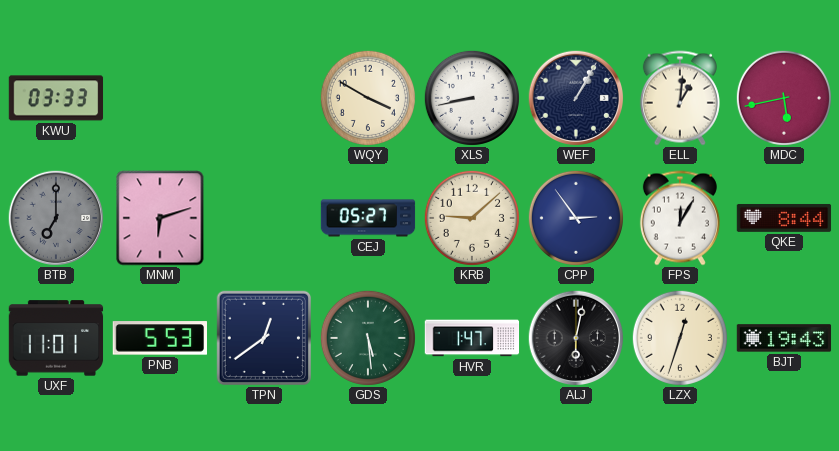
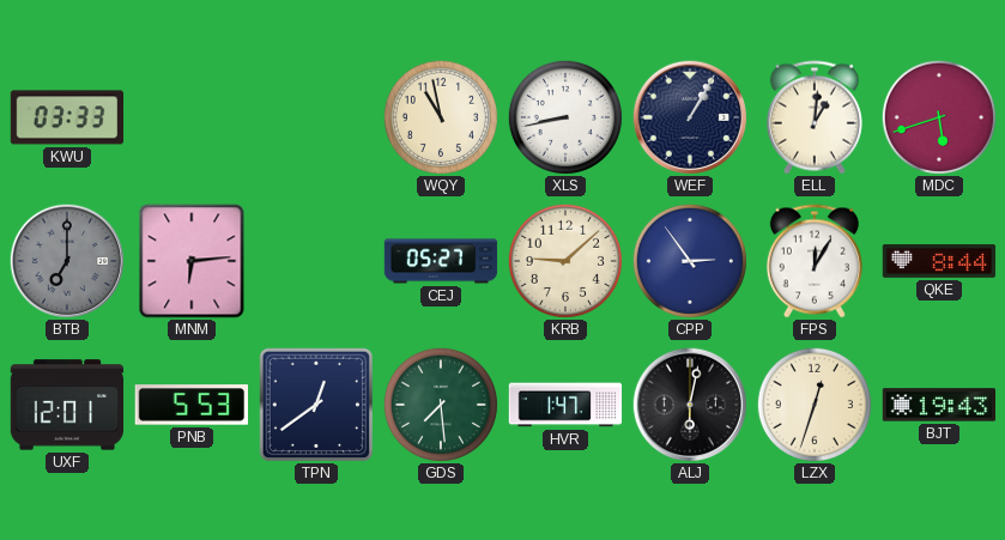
WQY: 3:50 -> 10:58 (441, 117)
MDC: 5:43 -> 5:42 (939, 117)
MNM: 6:12 -> 6:14 (192, 261)
UXF: 11:01 -> 12:01 (67, 405)
GDS: 5:29 -> 7:29 (441, 405)
